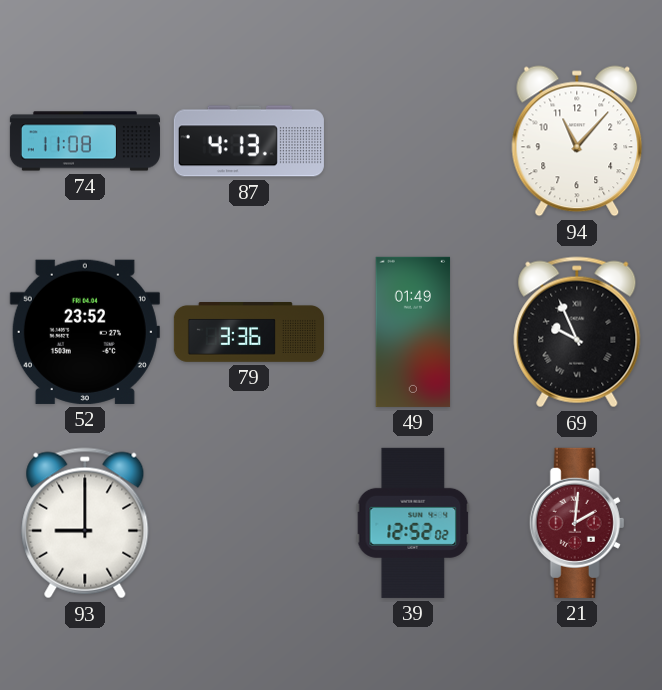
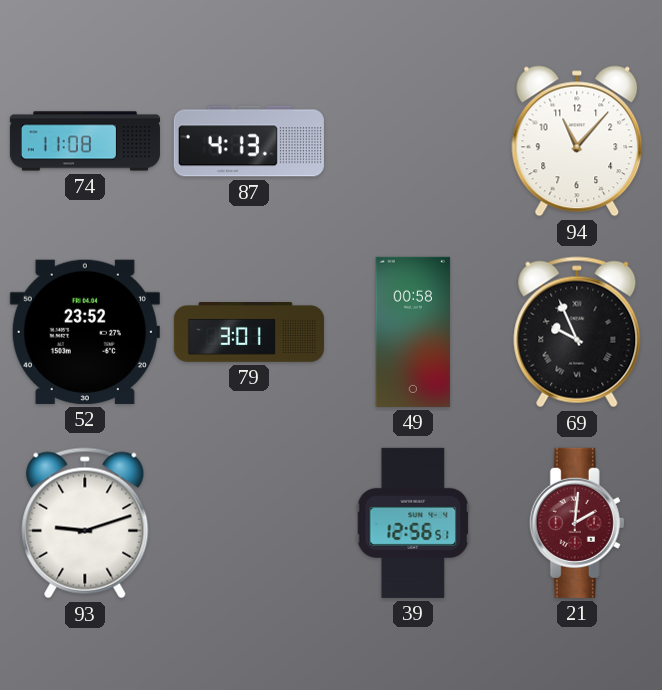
79: 3:36 -> 3:01 (249, 333)
49: 01:49 -> 00:58 (413, 332)
93: 9:00 -> 9:12 (85, 523)
39: 12:52 -> 12:56 (413, 523)
